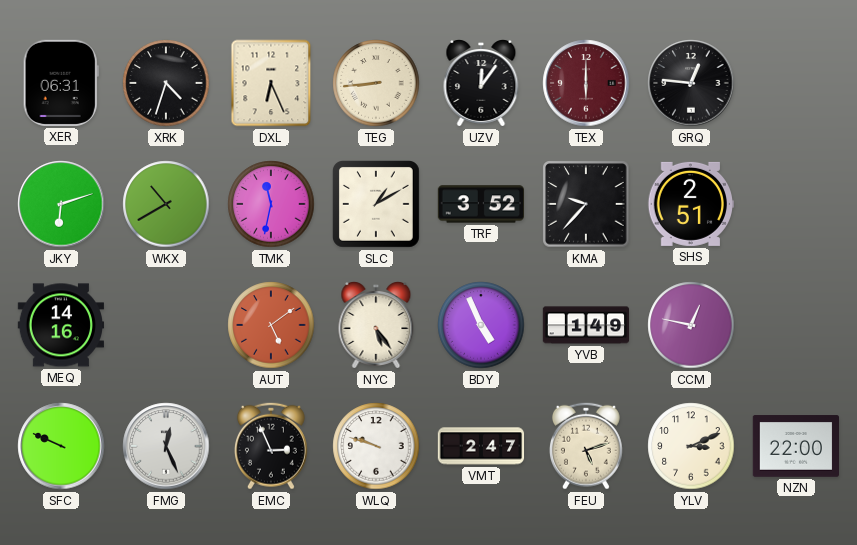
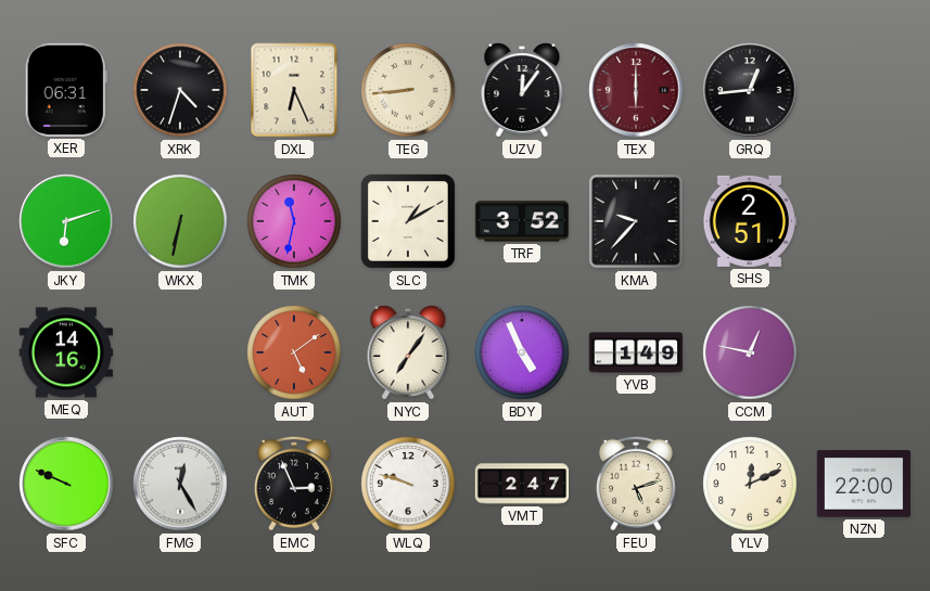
GRQ: 12:46 -> 12:44 (750, 90)
WKX: 10:40 -> 6:32 (180, 221)
NYC: 5:24 -> 7:06 (408, 354)
FMG: 12:26 -> 12:25 (180, 484)
YLV: 3:11 -> 12:11 (750, 484)
